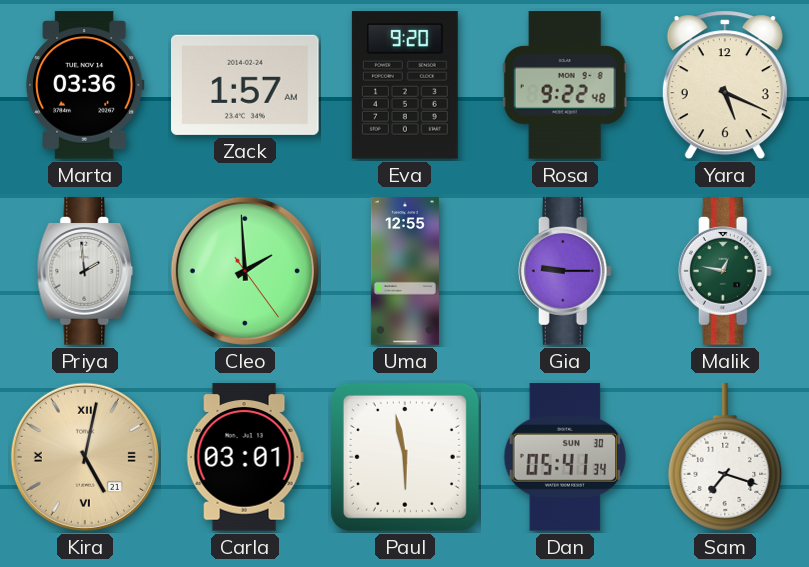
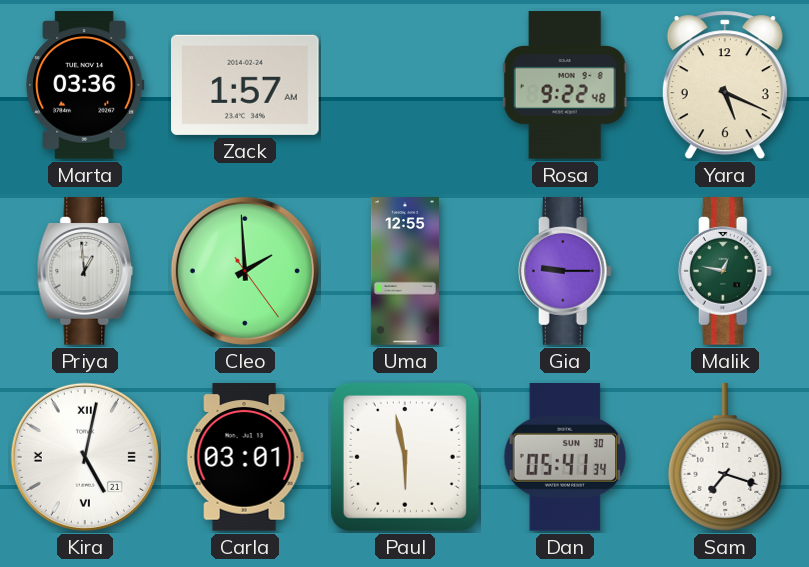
Eva: 9:20 -> none (405, 86)
Priya: 1:59 -> 12:59 (85, 271)
Kira dial: champagne -> white (85, 457)
